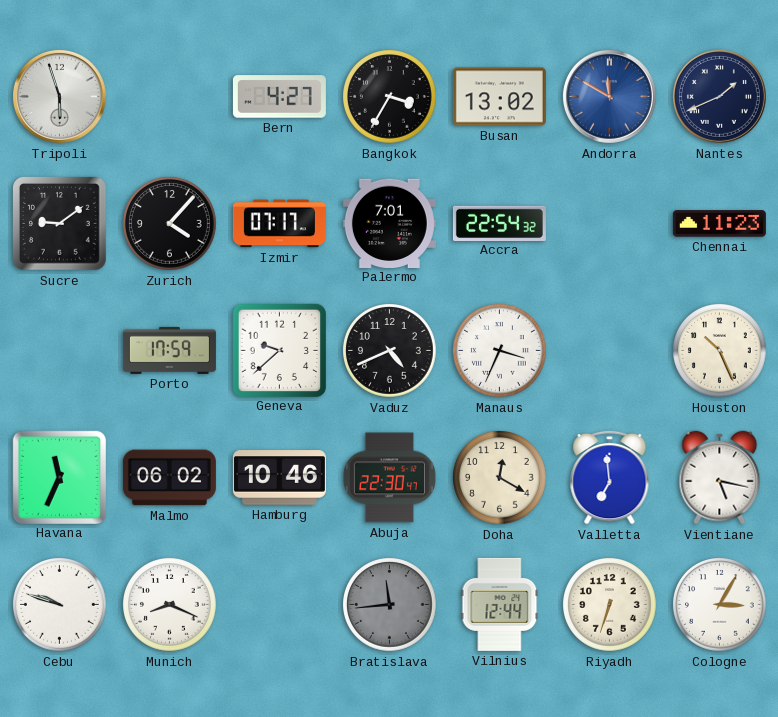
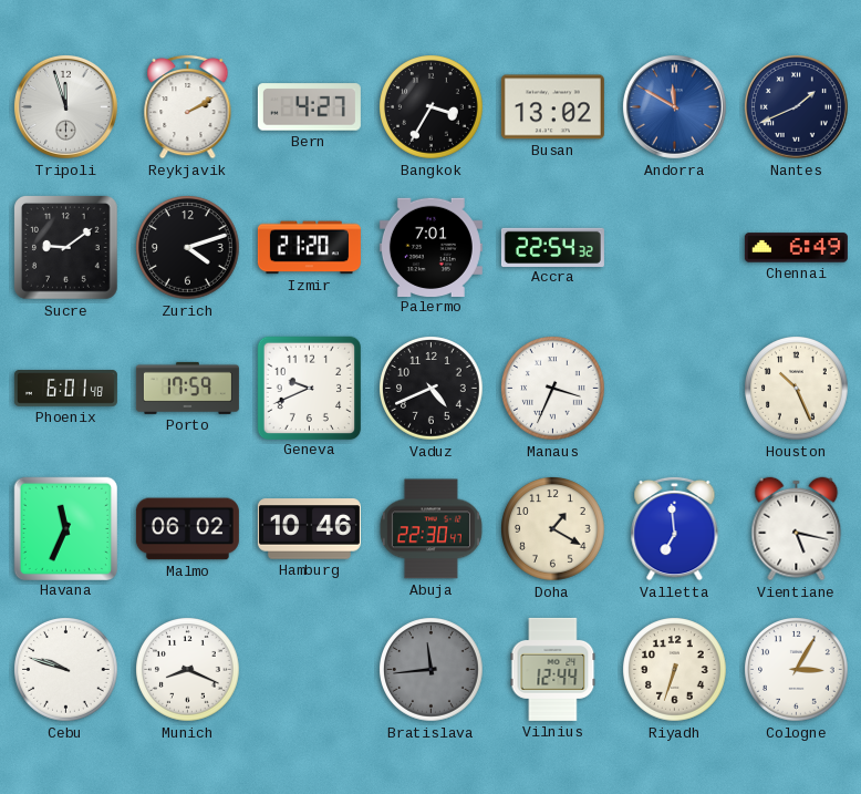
Tripoli: 5:57 -> 11:57 (65, 106)
Reykjavik: none -> 2:10 (188, 106)
Zurich: 4:07 -> 4:12 (188, 248)
Izmir: 07:17 -> 21:20 (309, 248)
Chennai: 11:23 -> 6:49 (796, 248)
Phoenix: none -> 6:01 (65, 389)
Geneva: 9:38 -> 9:41 (309, 388)
Doha: 12:20 -> 1:20 (553, 529)
